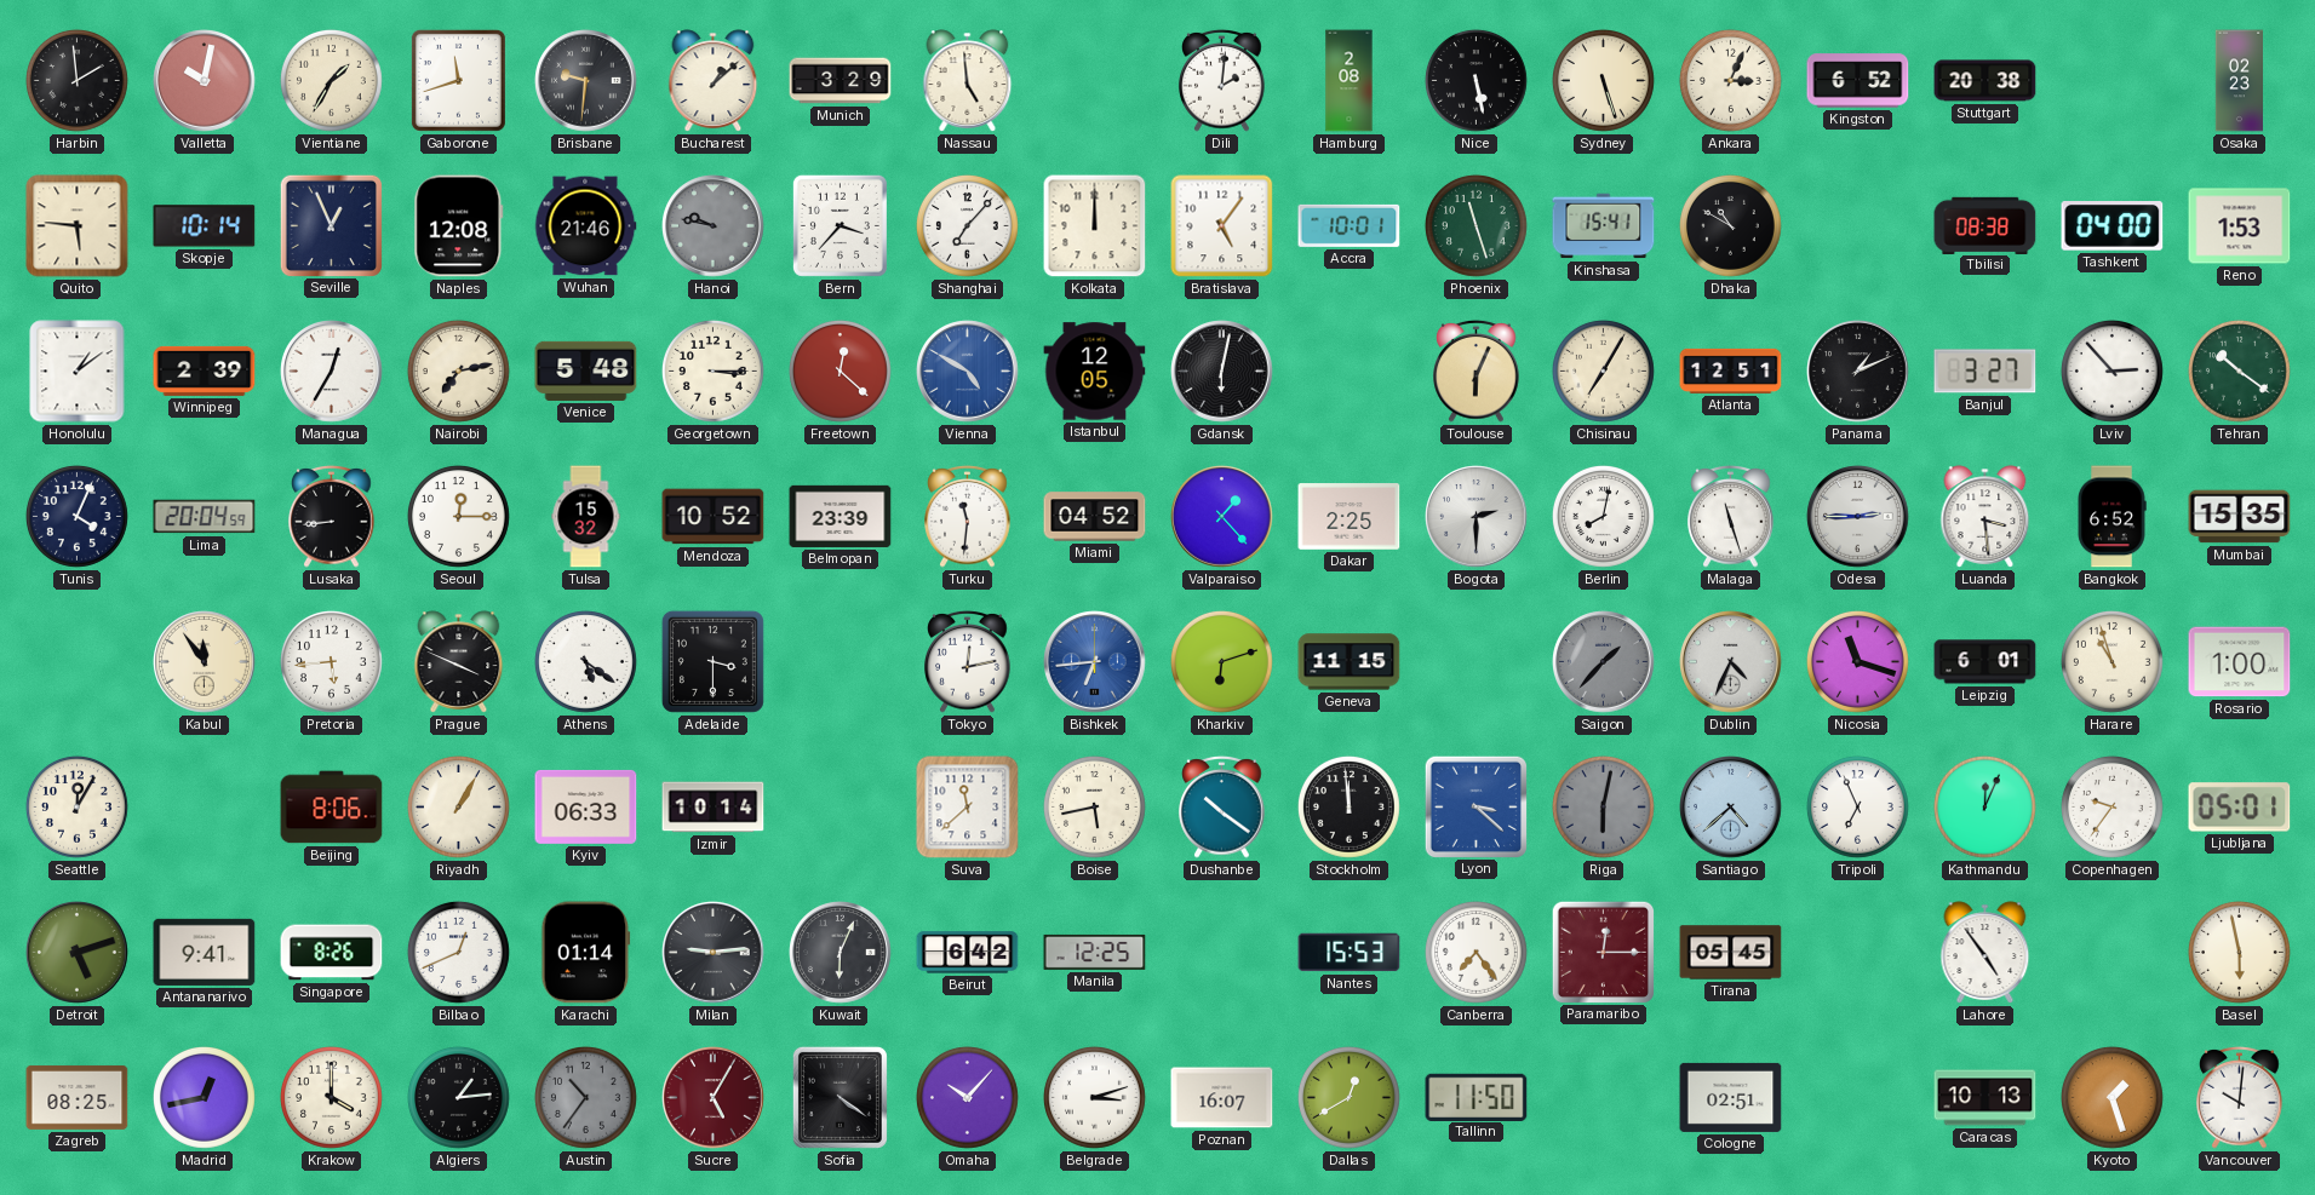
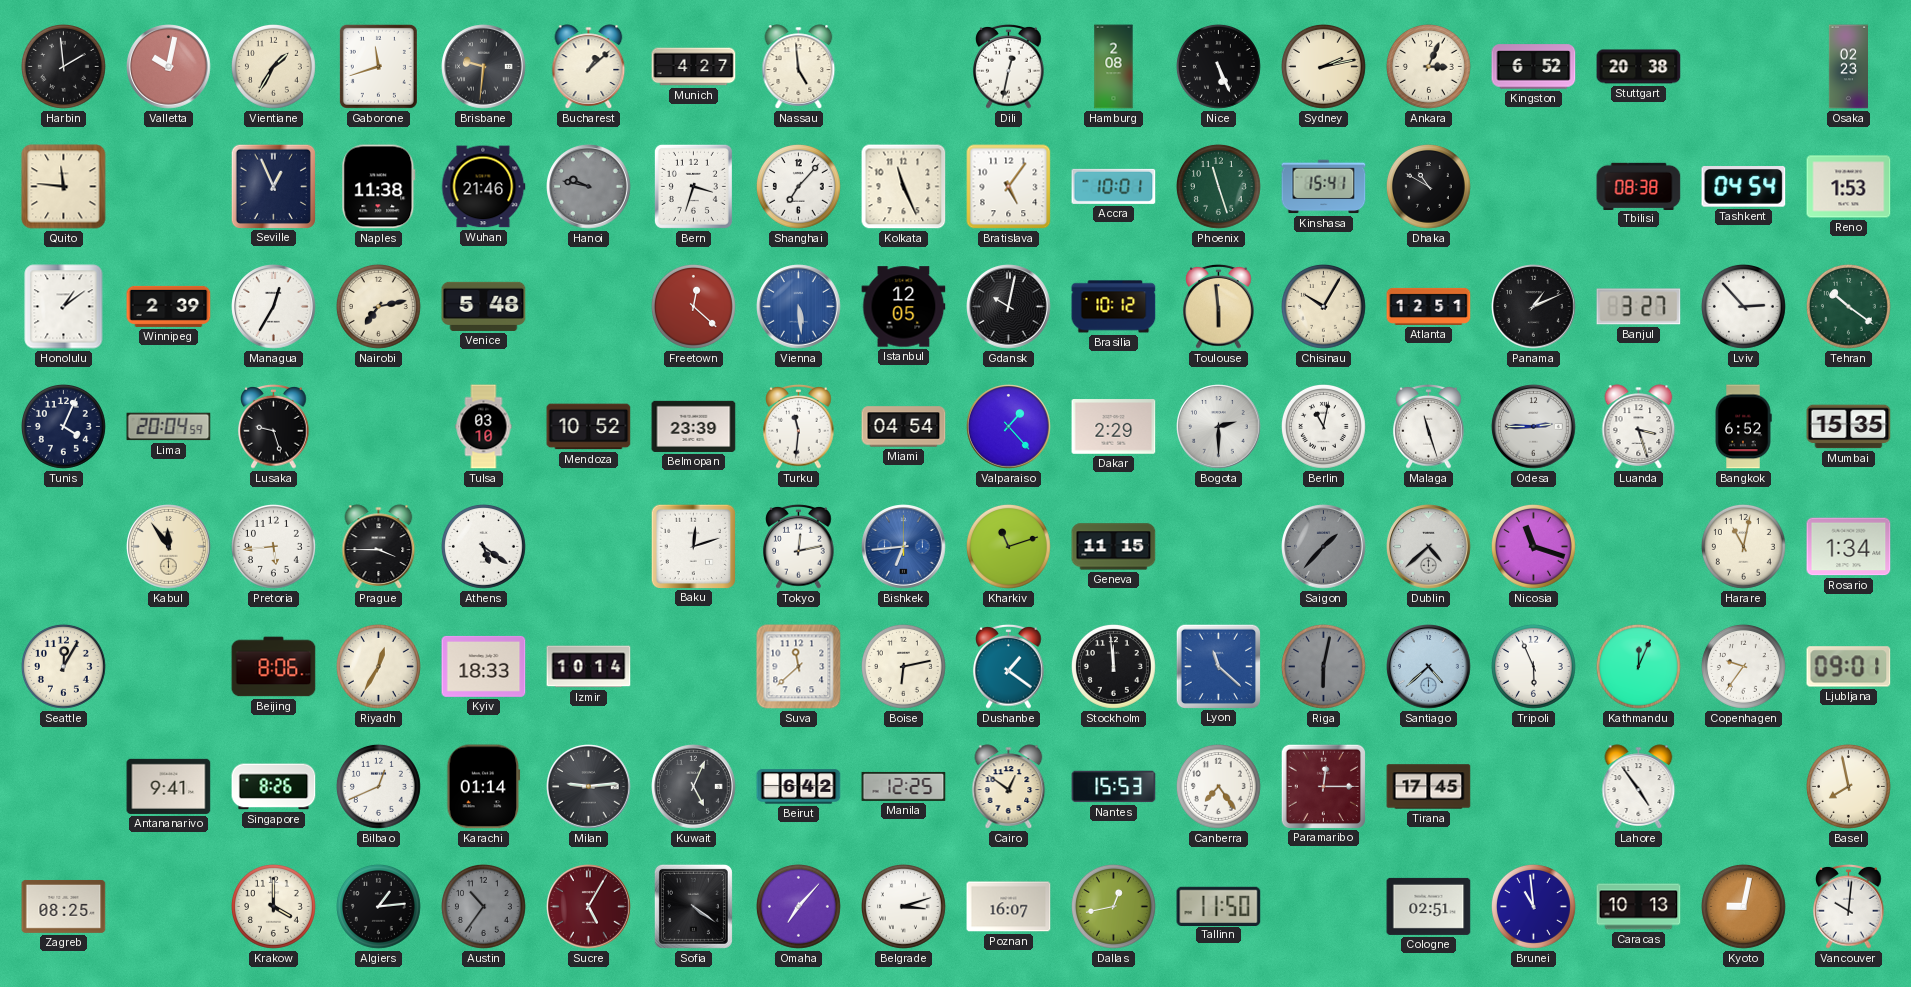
Munich: 3:29 -> 4:27 (694, 67)
Dili: 2:01 -> 12:32 (1009, 67)
Nice: 5:28 -> 5:26 (1218, 66)
Sydney: 5:27 -> 2:13 (1323, 66)
Quito: 5:46 -> 11:46 (64, 187)
Skopje: 10:14 -> none (205, 226)
Naples: 12:08 -> 11:38 (379, 187)
Bern: 3:37 -> 3:33 (693, 186)
Kolkata: 12:00 -> 11:26 (904, 187)
Tashkent: 04:00 -> 04:54 (1744, 187)
Georgetown: 3:15 -> none (712, 370)
Vienna: 4:50 -> 5:29 (799, 307)
Gdansk: 6:02 -> 10:02 (1009, 307)
Brasilia: none -> 10:12 (1114, 307)
Toulouse: 6:04 -> 5:59 (1219, 307)
Chisinau: 7:05 -> 10:05 (1323, 306)
Lusaka: 8:44 -> 9:27 (274, 427)
Seoul: 12:15 -> none (458, 516)
Tulsa: 15:32 -> 03:10 (484, 427)
Miami: 04:52 -> 04:54 (904, 427)
Dakar: 2:25 -> 2:29 (1114, 427)
Berlin: 8:02 -> 11:02 (1323, 426)
Luanda: 3:29 -> 3:27 (1639, 427)
Prague: 3:49 -> 3:45 (379, 547)
Adelaide: 3:30 -> none (712, 661)
Baku: none -> 12:12 (693, 546)
Kharkiv: 6:12 -> 11:12 (1008, 546)
Dublin: 4:34 -> 4:38 (1429, 547)
Leipzig: 6:01 -> none (1985, 662)
Harare: 10:57 -> 11:02 (1743, 546)
Rosario: 1:00 -> 1:34 (1849, 547)
Riyadh: 1:05 -> 12:35 (378, 666)
Kyiv: 06:33 -> 18:33 (484, 666)
Boise: 5:43 -> 6:13 (903, 666)
Dushanbe: 10:21 -> 1:21 (1009, 667)
Lyon: 3:22 -> 11:22 (1218, 666)
Tripoli: 6:56 -> 5:56 (1533, 666)
Ljubljana: 05:01 -> 09:01 (1849, 667)
Detroit: 5:12 -> none (78, 953)
Kuwait: 6:04 -> 5:04 (694, 787)
Cairo: none -> 12:51 (1009, 787)
Tirana: 05:45 -> 17:45 (1429, 787)
Basel: 5:58 -> 7:58 (1848, 786)
Madrid: 12:43 -> none (204, 1097)
Omaha: 10:07 -> 7:07 (798, 906)
Dallas: 12:40 -> 12:43 (1113, 906)
Brunei: none -> 10:59 (1533, 906)
Kyoto: 1:27 -> 9:02 (1743, 906)
